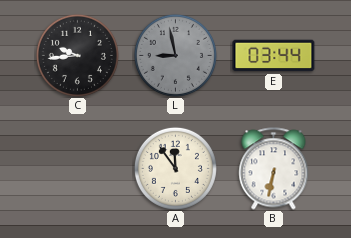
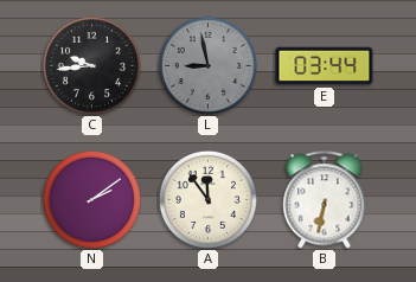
N: none -> 2:09 (91, 199)
